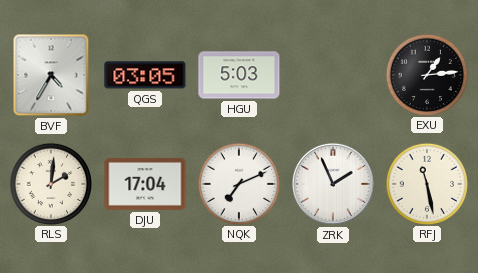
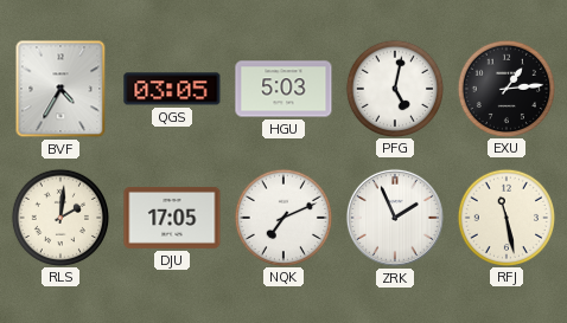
PFG: none -> 5:02 (394, 88)
DJU: 17:04 -> 17:05 (172, 218)
